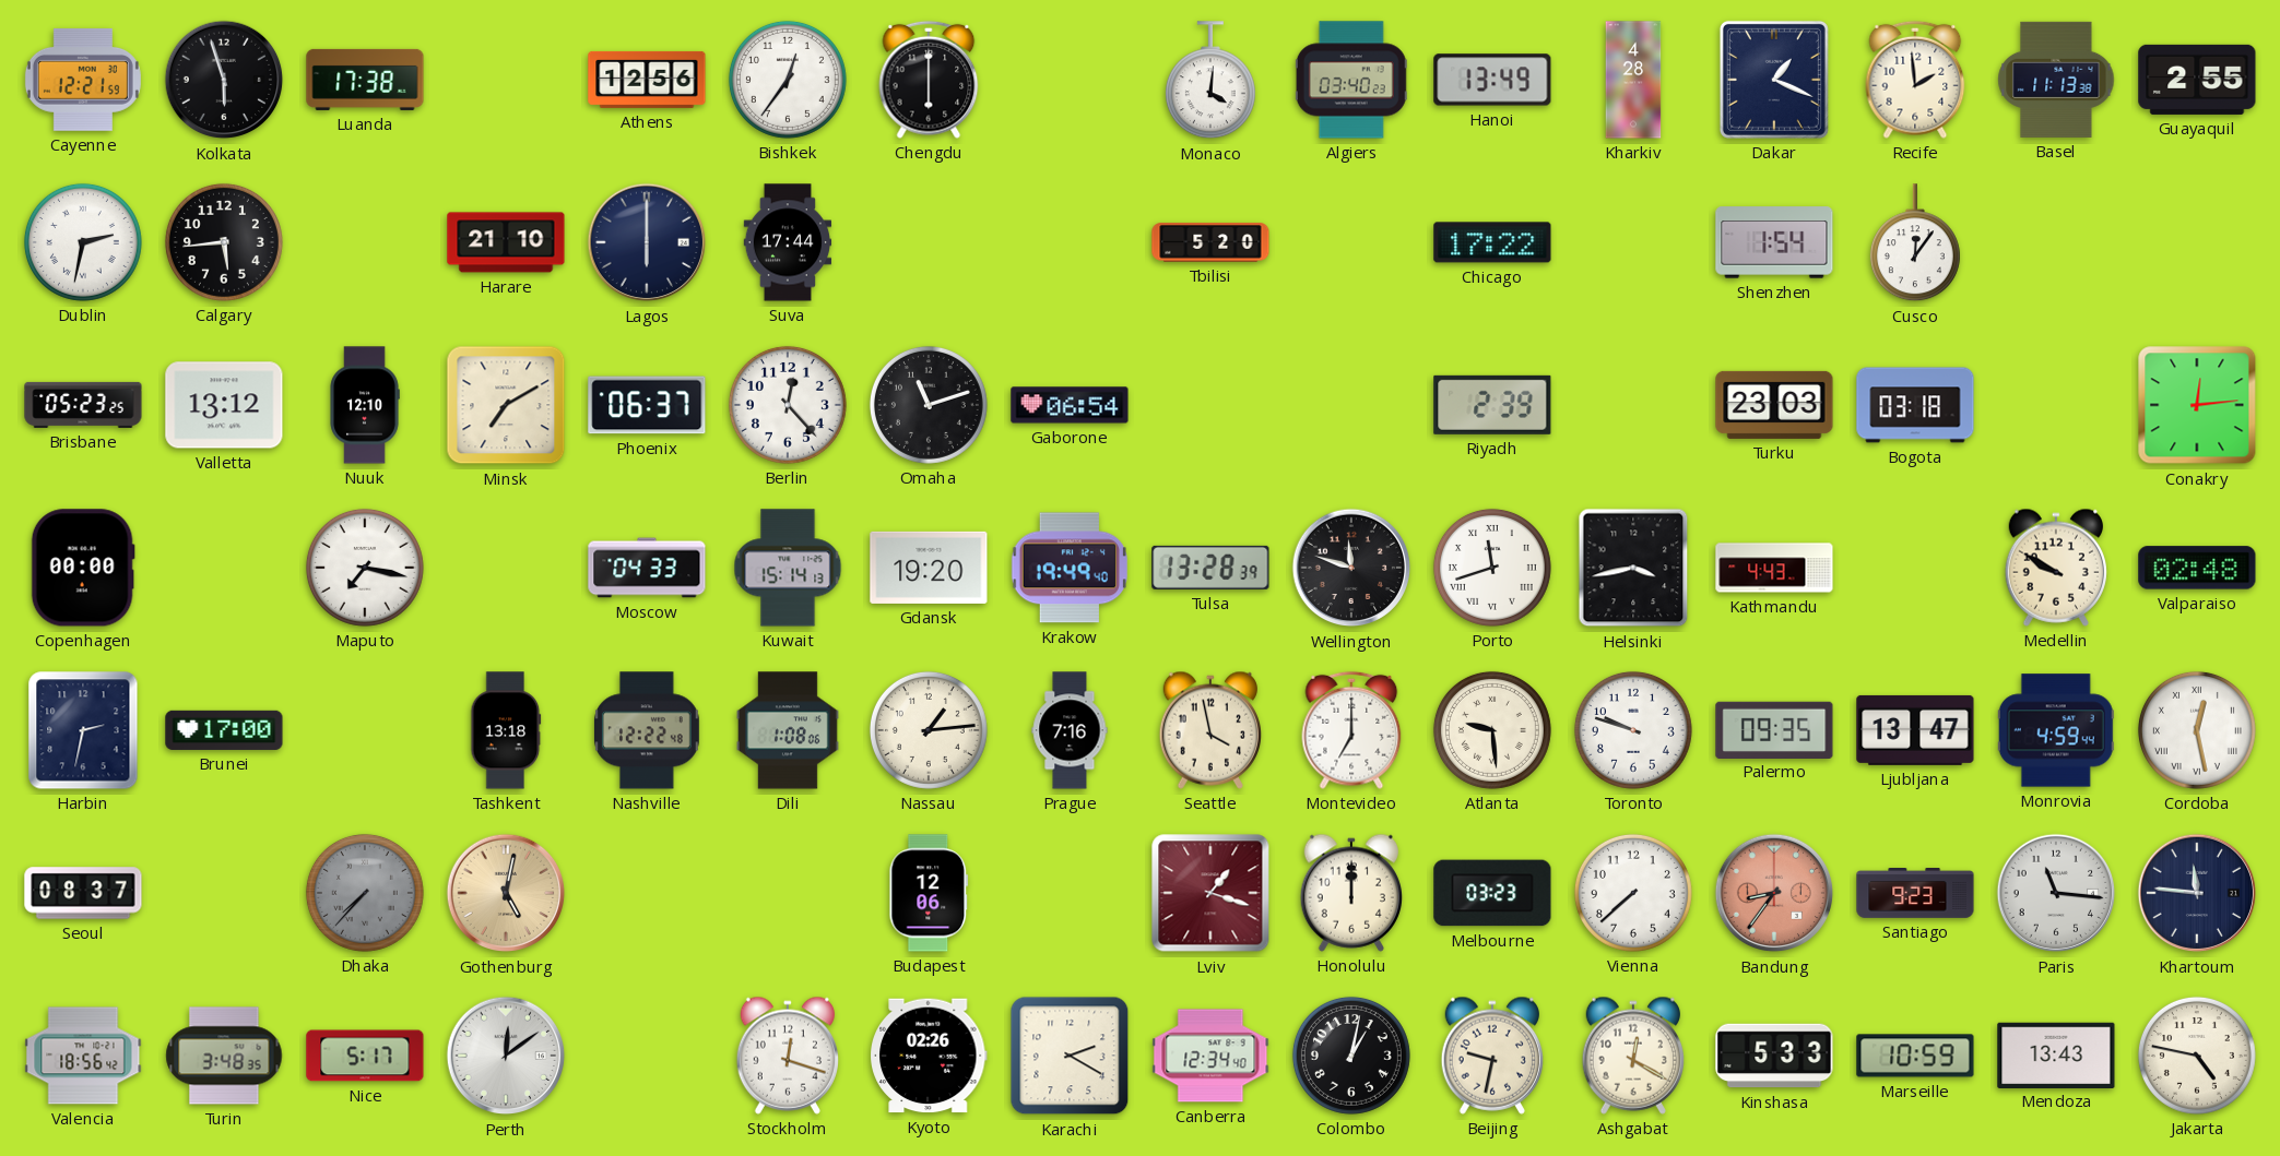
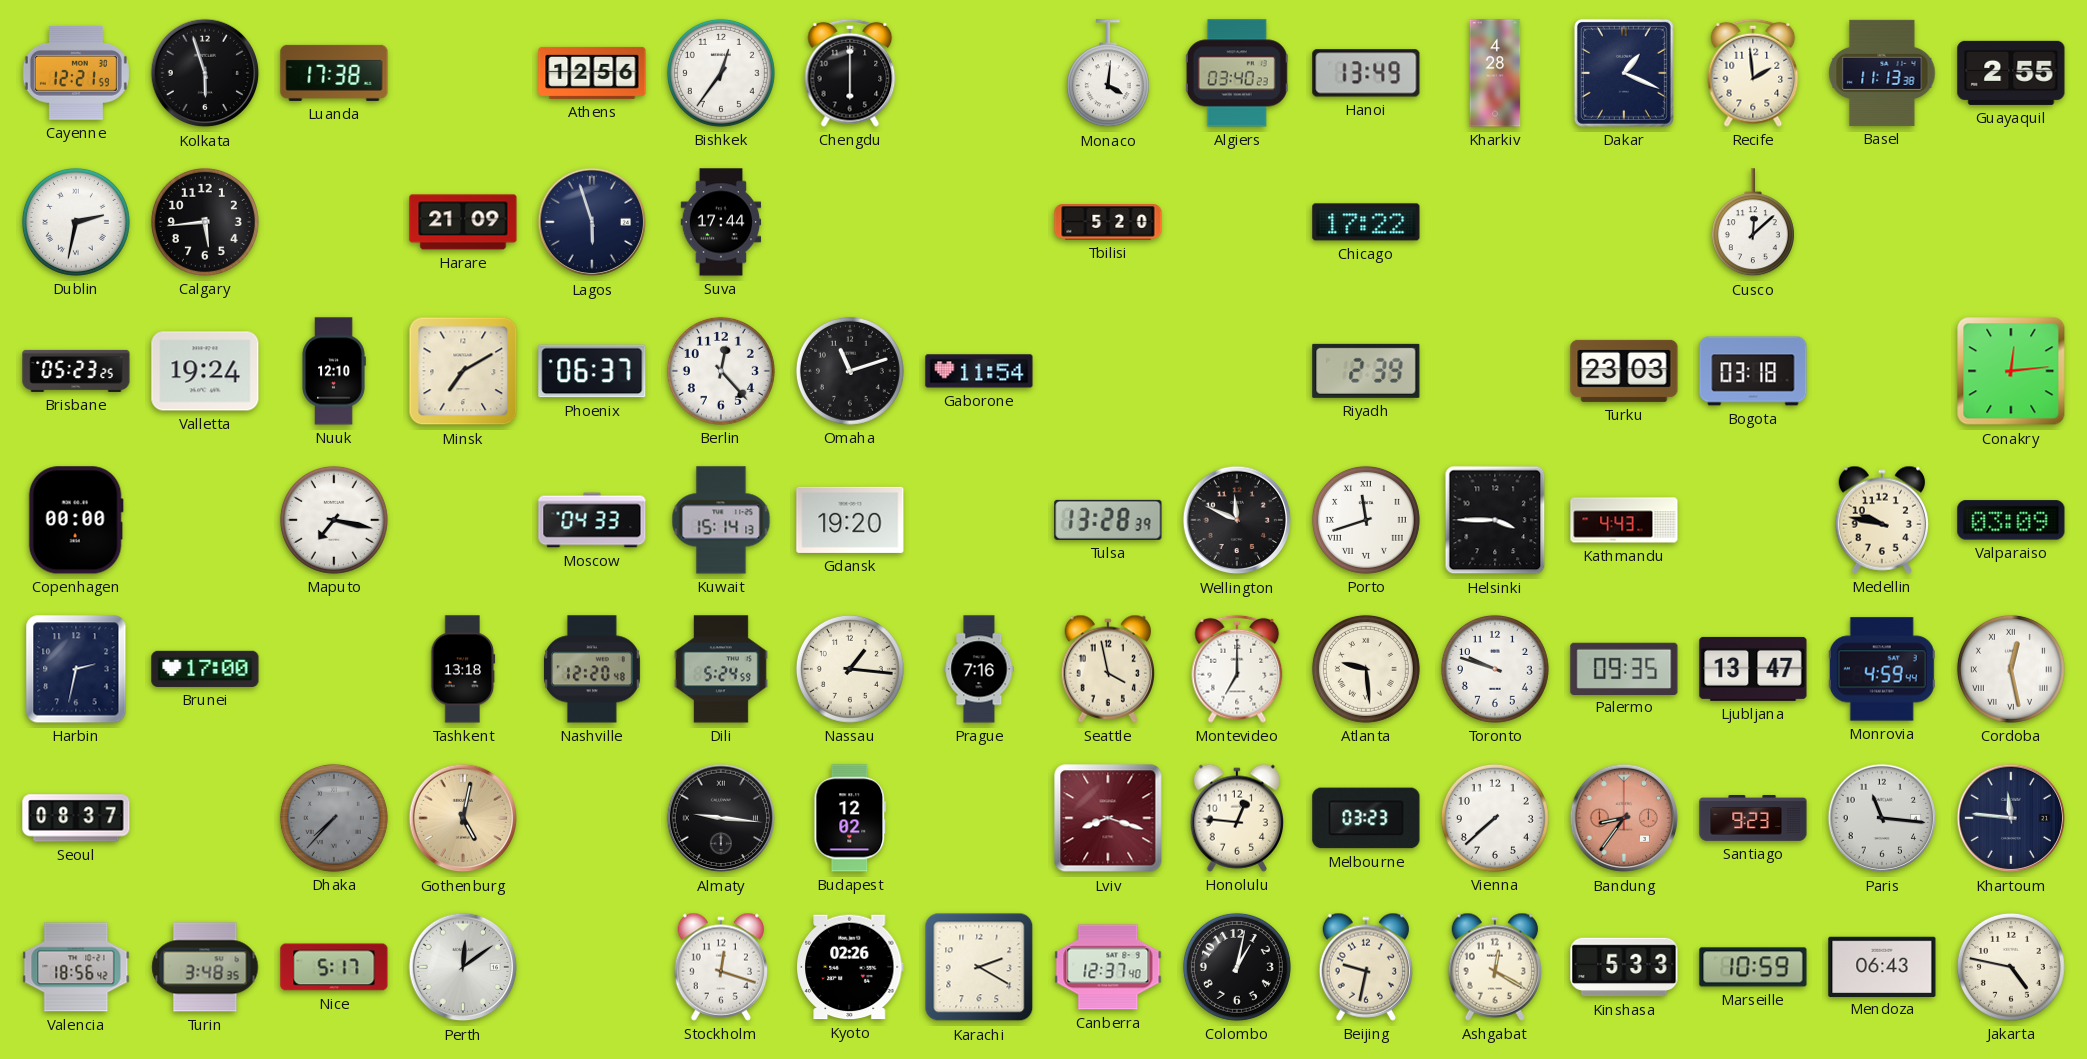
Harare: 21:10 -> 21:09 (463, 222)
Lagos: 6:00 -> 5:57 (592, 222)
Shenzhen: 1:54 -> none (1774, 242)
Cusco: 12:06 -> 12:08 (1753, 223)
Valletta: 13:12 -> 19:24 (205, 371)
Gaborone: 06:54 -> 11:54 (979, 371)
Krakow: 19:49 -> none (1070, 568)
Wellington: 11:48 -> 11:49 (1237, 520)
Helsinki: 3:43 -> 3:45 (1495, 520)
Medellin: 9:50 -> 9:47 (1881, 520)
Valparaiso: 02:48 -> 03:09 (2011, 520)
Nashville: 12:22 -> 12:20 (592, 669)
Dili: 1:08 -> 5:24 (721, 669)
Nassau: 1:14 -> 1:16 (850, 669)
Almaty: none -> 9:16 (721, 818)
Budapest: 12:06 -> 12:02 (850, 818)
Lviv: 1:18 -> 8:18 (1108, 818)
Honolulu: 12:00 -> 12:46 (1236, 818)
Canberra: 12:34 -> 12:37 (1108, 967)
Mendoza: 13:43 -> 06:43 (1882, 966)
